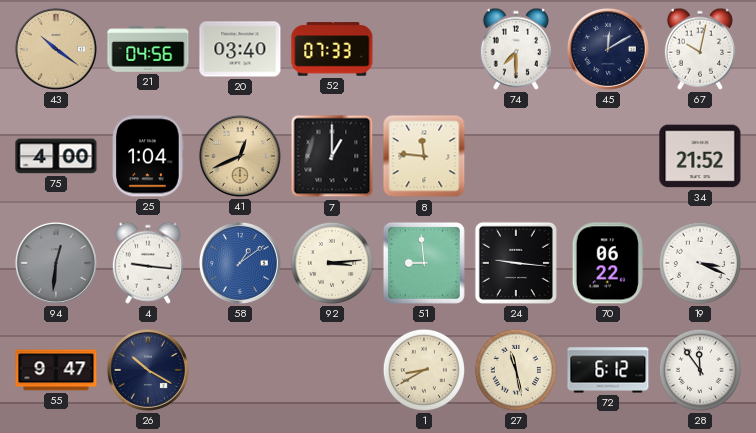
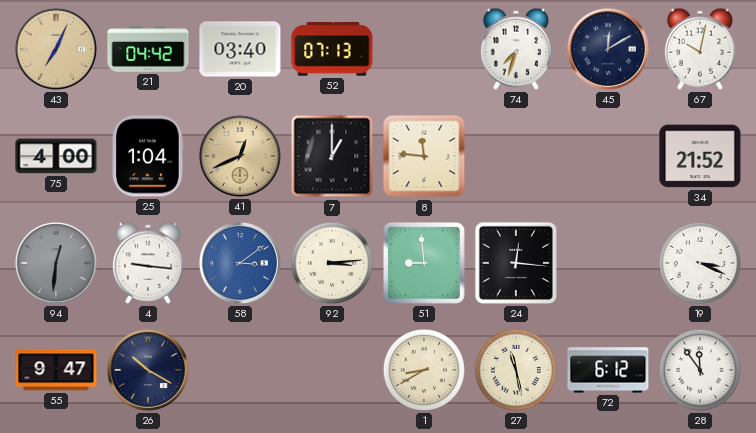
43: 10:21 -> 7:04 (56, 49)
21: 04:56 -> 04:42 (148, 49)
52: 07:33 -> 07:13 (332, 49)
74: 7:30 -> 7:33 (516, 49)
58: 1:09 -> 3:09 (240, 263)
24: 9:16 -> 12:16 (516, 263)
70: 06:22 -> none (608, 263)
